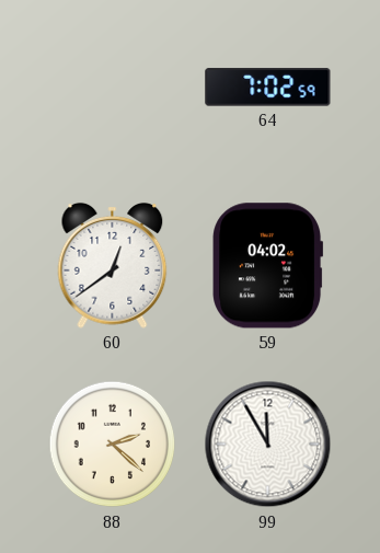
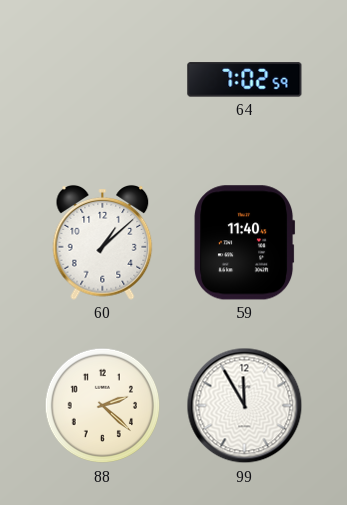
60: 12:39 -> 1:08 (103, 243)
59: 04:02 -> 11:40 (245, 243)
